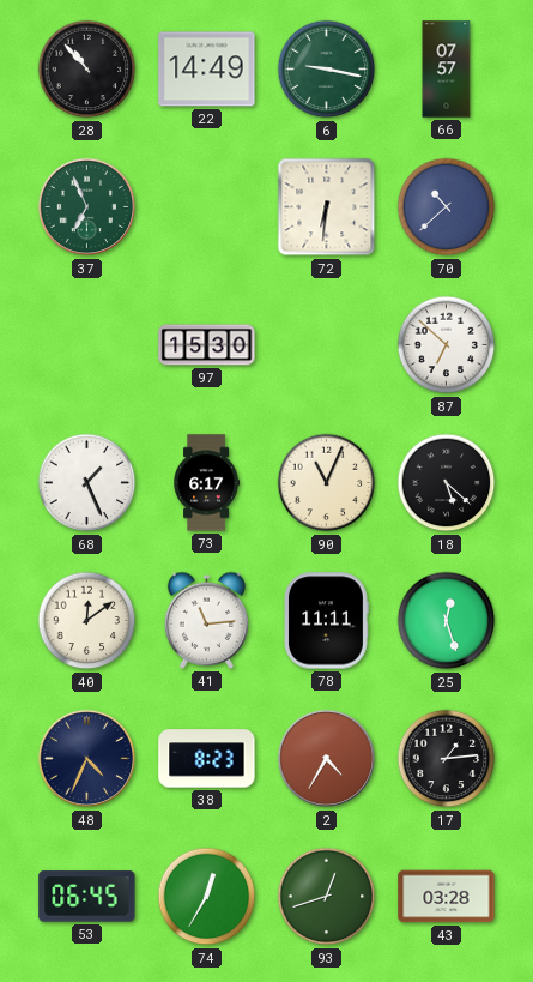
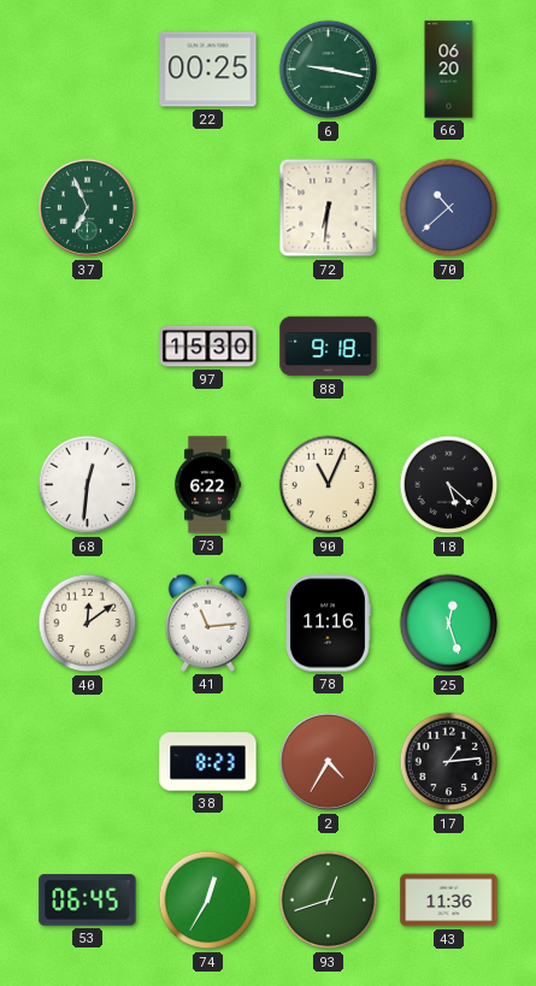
28: 10:53 -> none (87, 70)
22: 14:49 -> 00:25 (208, 70)
66: 07:57 -> 06:20 (449, 70)
88: none -> 9:18 (329, 347)
87: 6:52 -> none (447, 345)
68: 1:26 -> 12:31 (88, 485)
73: 6:17 -> 6:22 (208, 485)
78: 11:11 -> 11:16 (328, 624)
48: 4:34 -> none (87, 759)
43: 03:28 -> 11:36 (449, 901)
